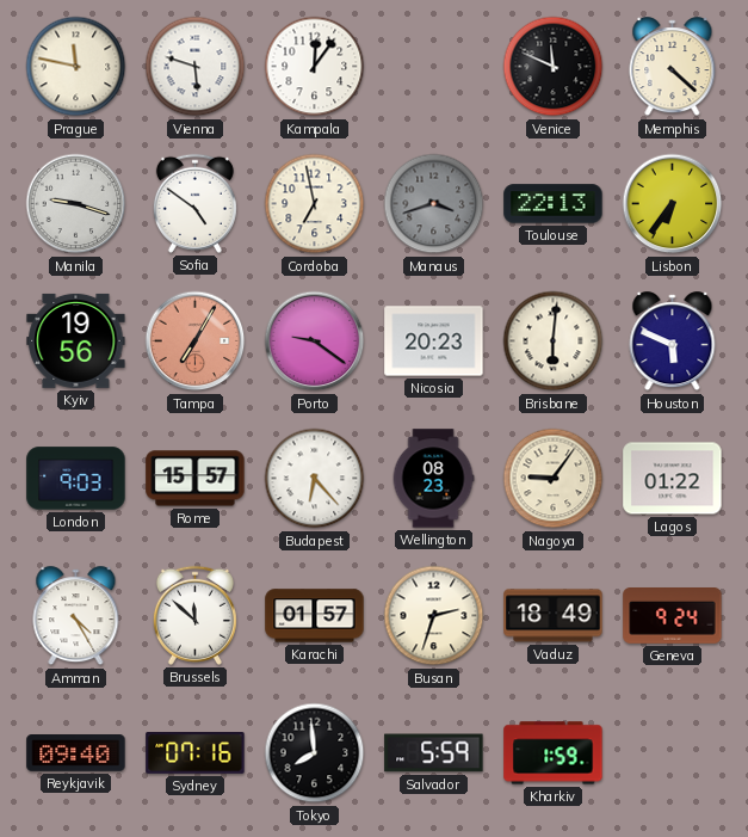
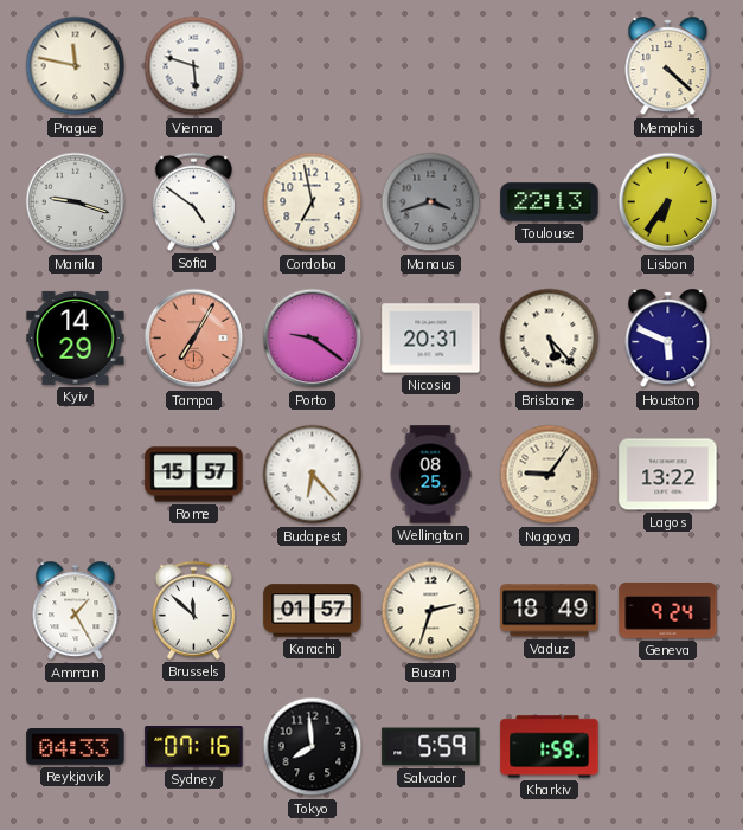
Kampala: 12:06 -> none (315, 67)
Venice: 11:49 -> none (554, 67)
Kyiv: 19:56 -> 14:29 (76, 337)
Nicosia: 20:23 -> 20:31 (431, 339)
Brisbane: 6:01 -> 5:23 (550, 339)
London: 9:03 -> none (76, 479)
Wellington: 08:23 -> 08:25 (430, 475)
Lagos: 01:22 -> 13:22 (668, 475)
Amman: 4:25 -> 1:25 (76, 611)
Reykjavik: 09:40 -> 04:33 (76, 747)
